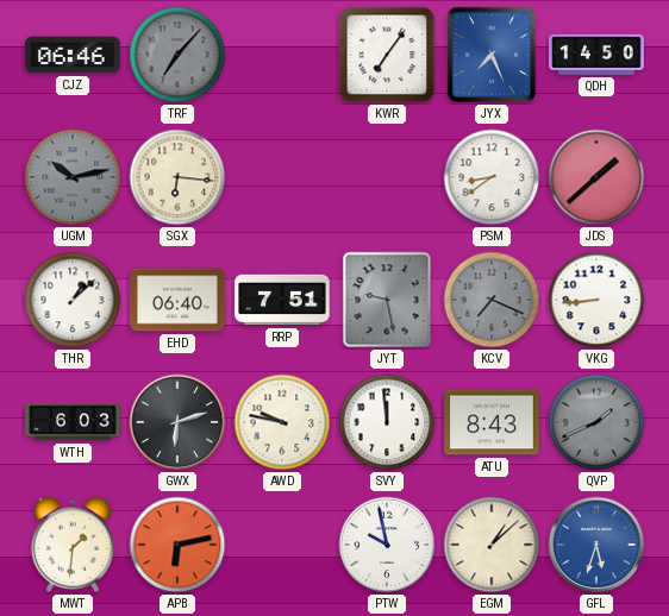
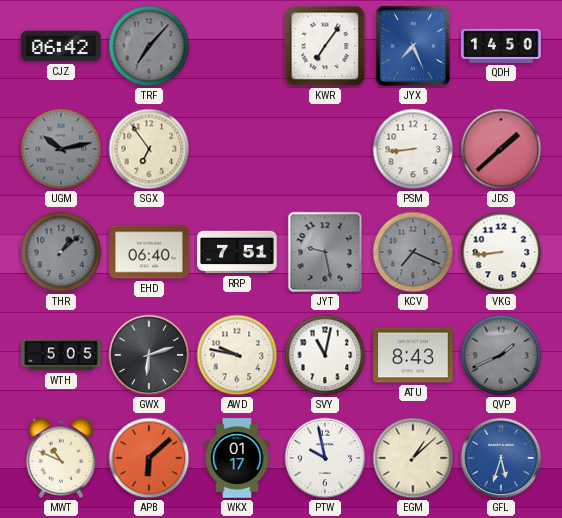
CJZ: 06:46 -> 06:42 (61, 46)
SGX: 6:16 -> 6:54 (149, 149)
PSM: 8:39 -> 8:44 (413, 149)
THR dial: white -> grey (61, 252)
WTH: 6:03 -> 5:05 (61, 355)
SVY: 11:59 -> 11:02 (325, 355)
MWT: 1:31 -> 10:49 (61, 458)
APB: 6:13 -> 6:08 (149, 458)
WKX: none -> 01:17 (237, 458)
